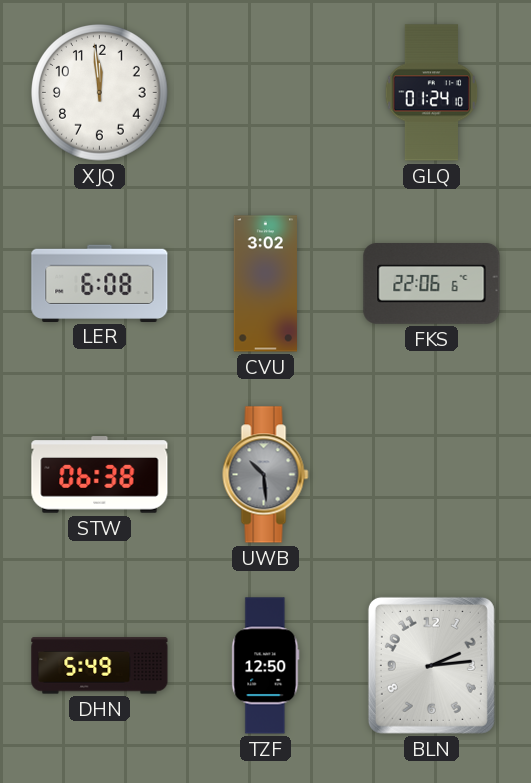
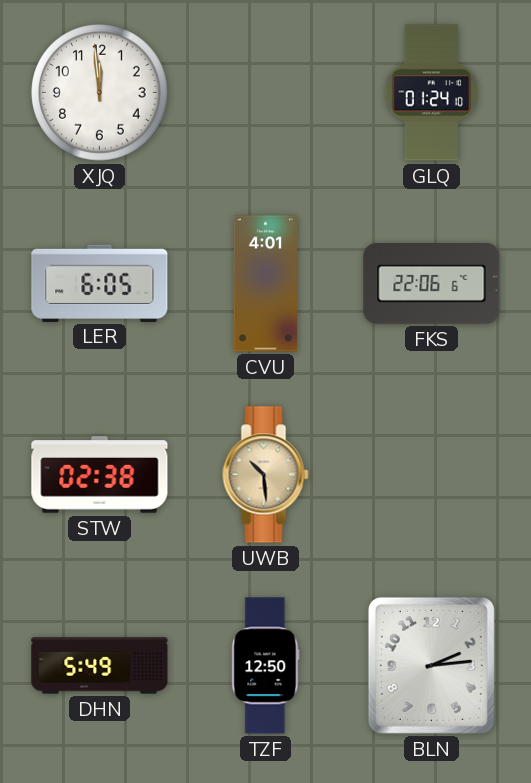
LER: 6:08 -> 6:05 (100, 283)
CVU: 3:02 -> 4:01 (266, 284)
STW: 06:38 -> 02:38 (100, 475)
UWB dial: grey -> champagne (266, 475)
